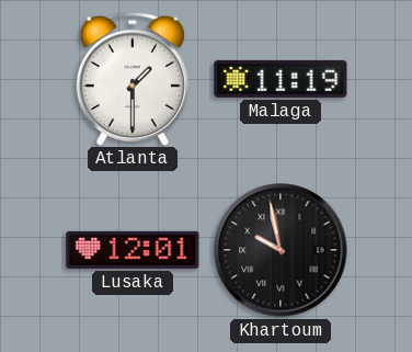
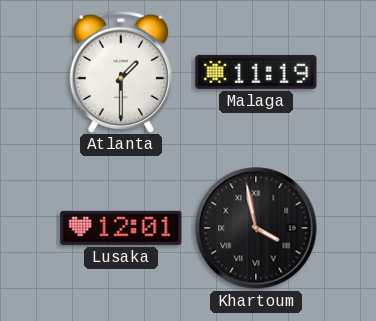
Khartoum: 9:58 -> 3:58 (256, 228)
